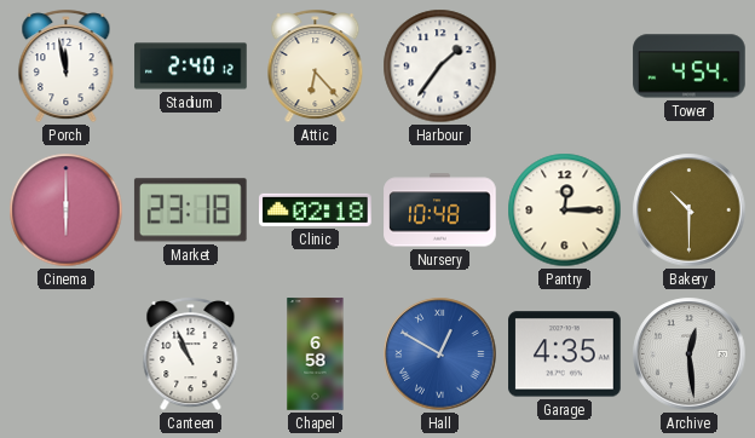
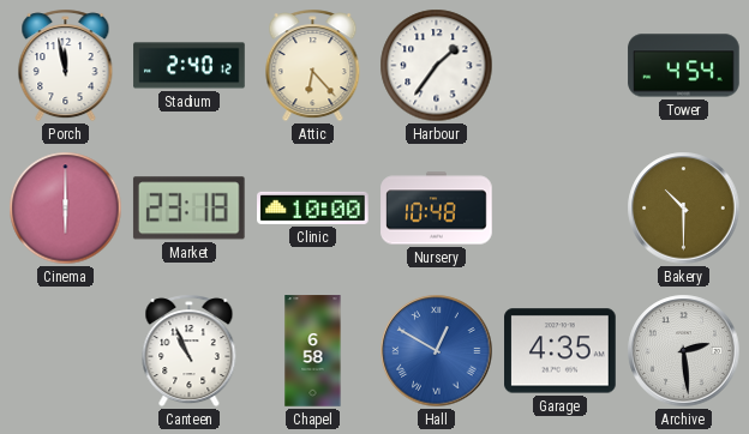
Clinic: 02:18 -> 10:00 (313, 207)
Pantry: 12:15 -> none (565, 211)
Archive: 12:29 -> 2:29 (684, 351)
